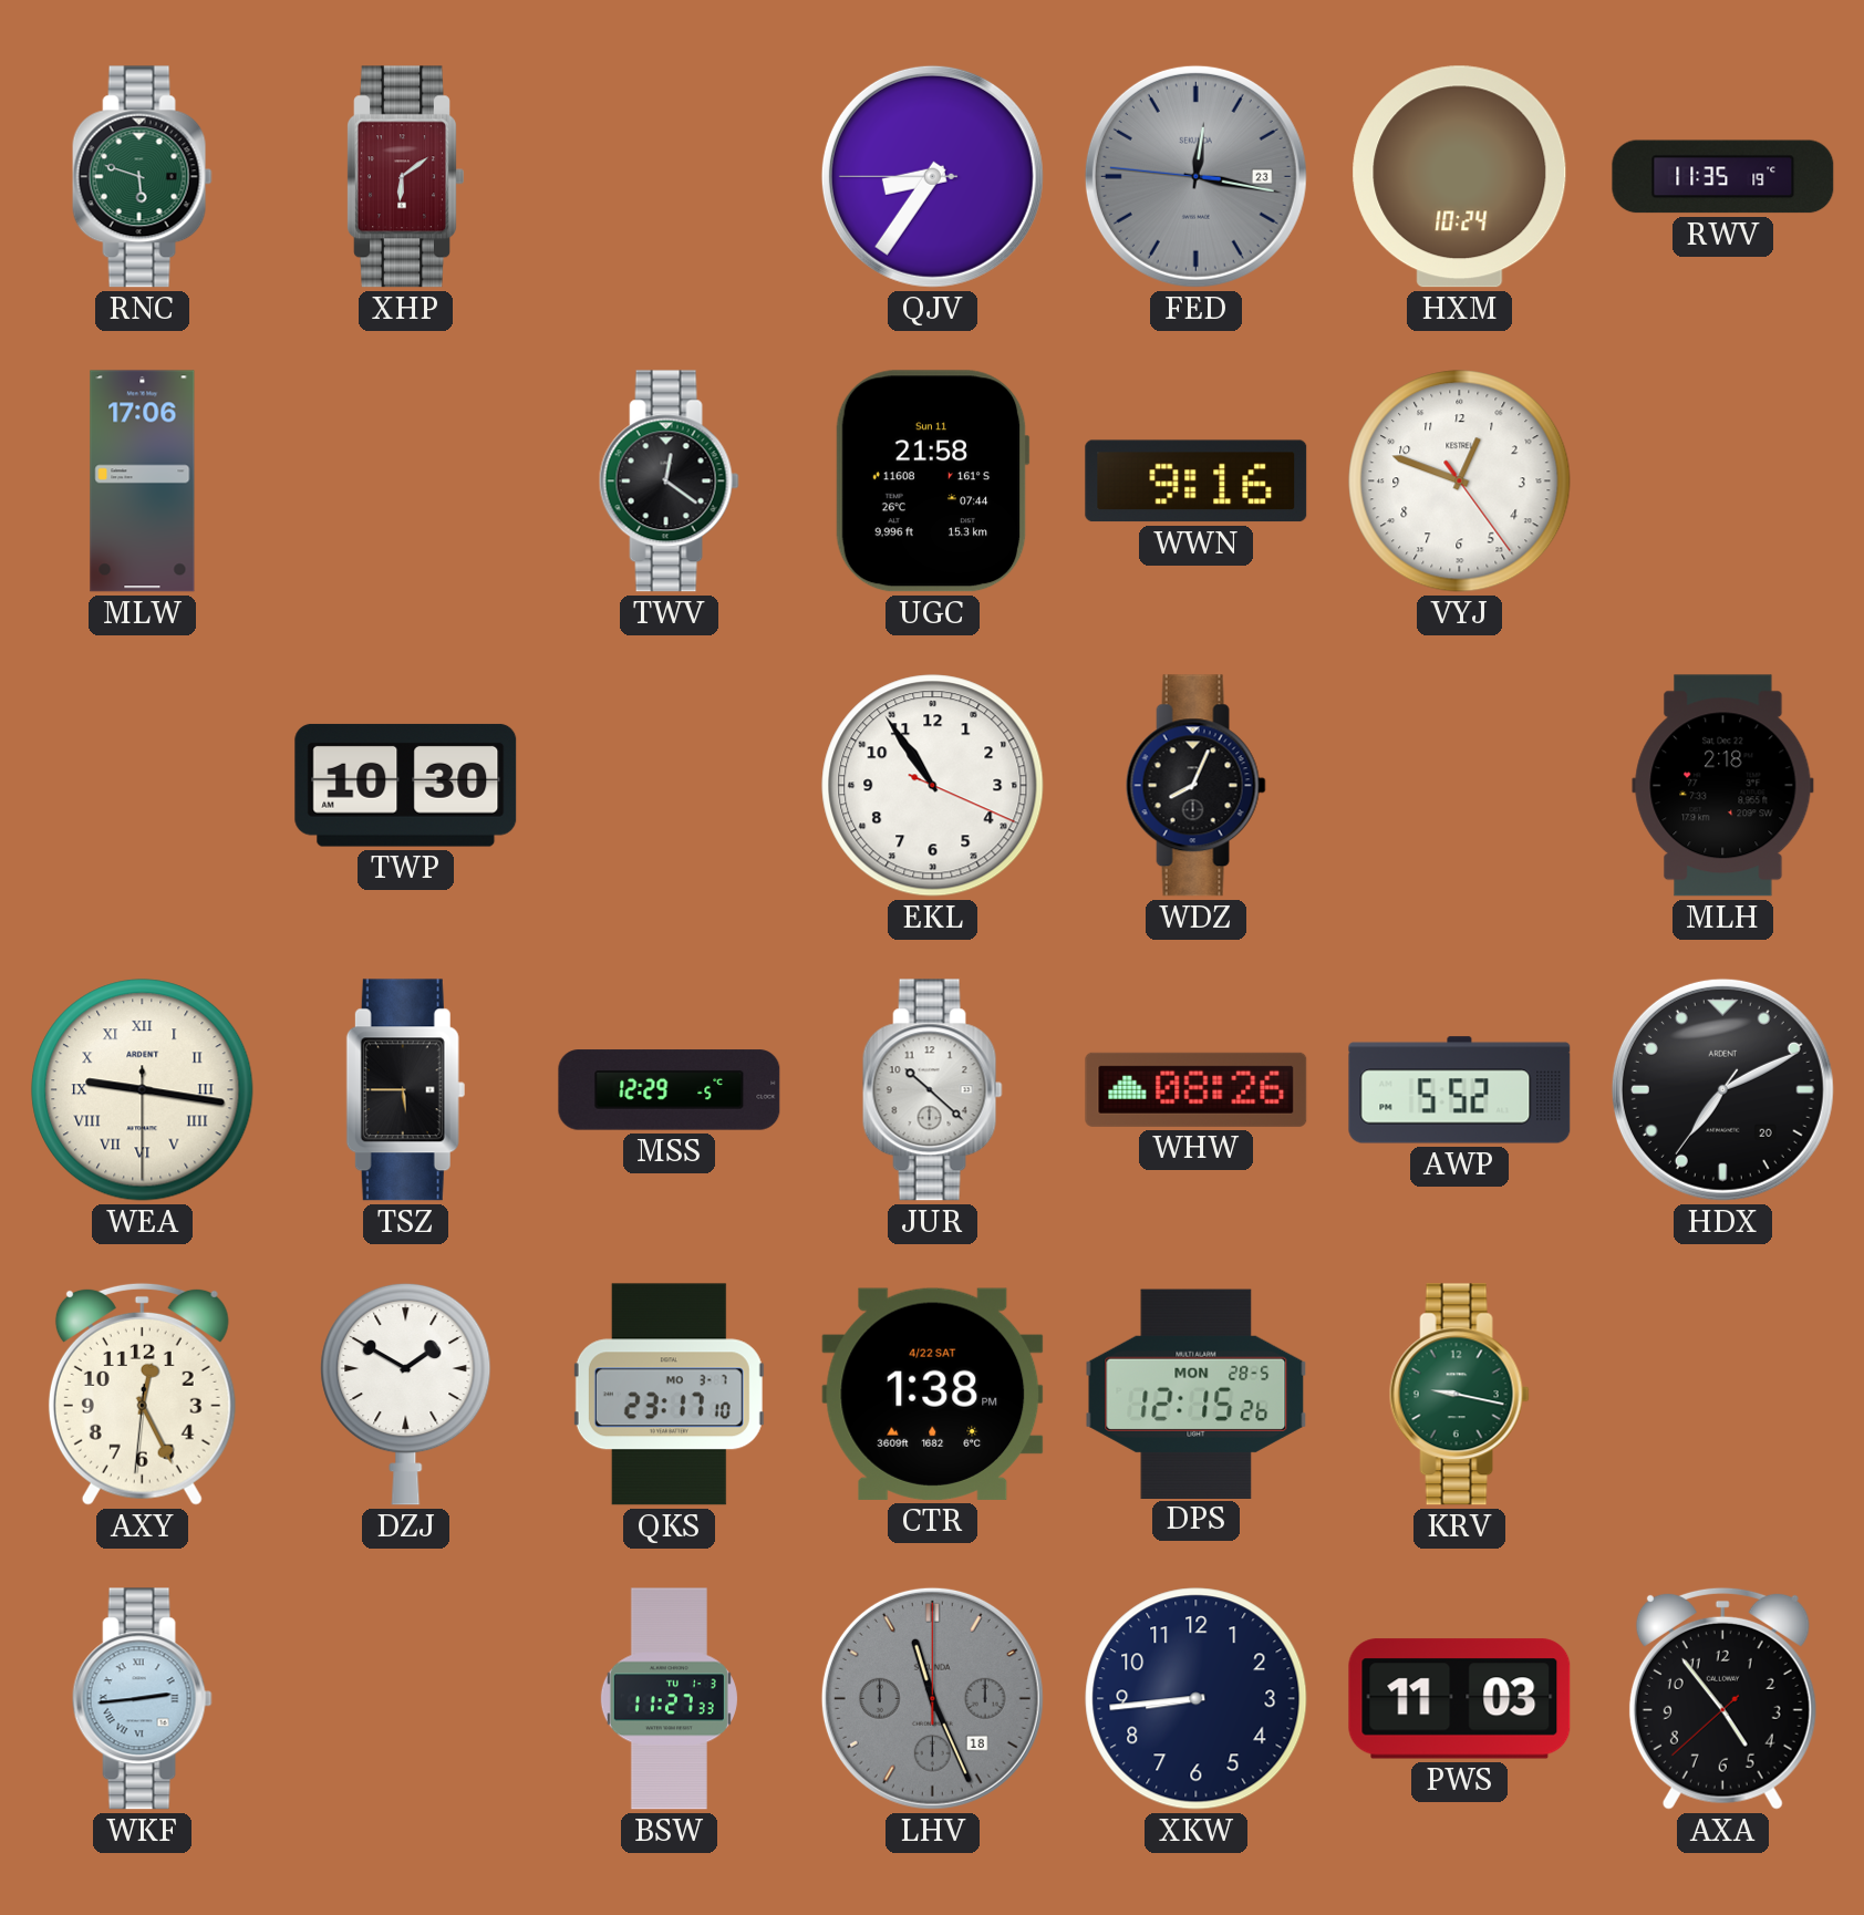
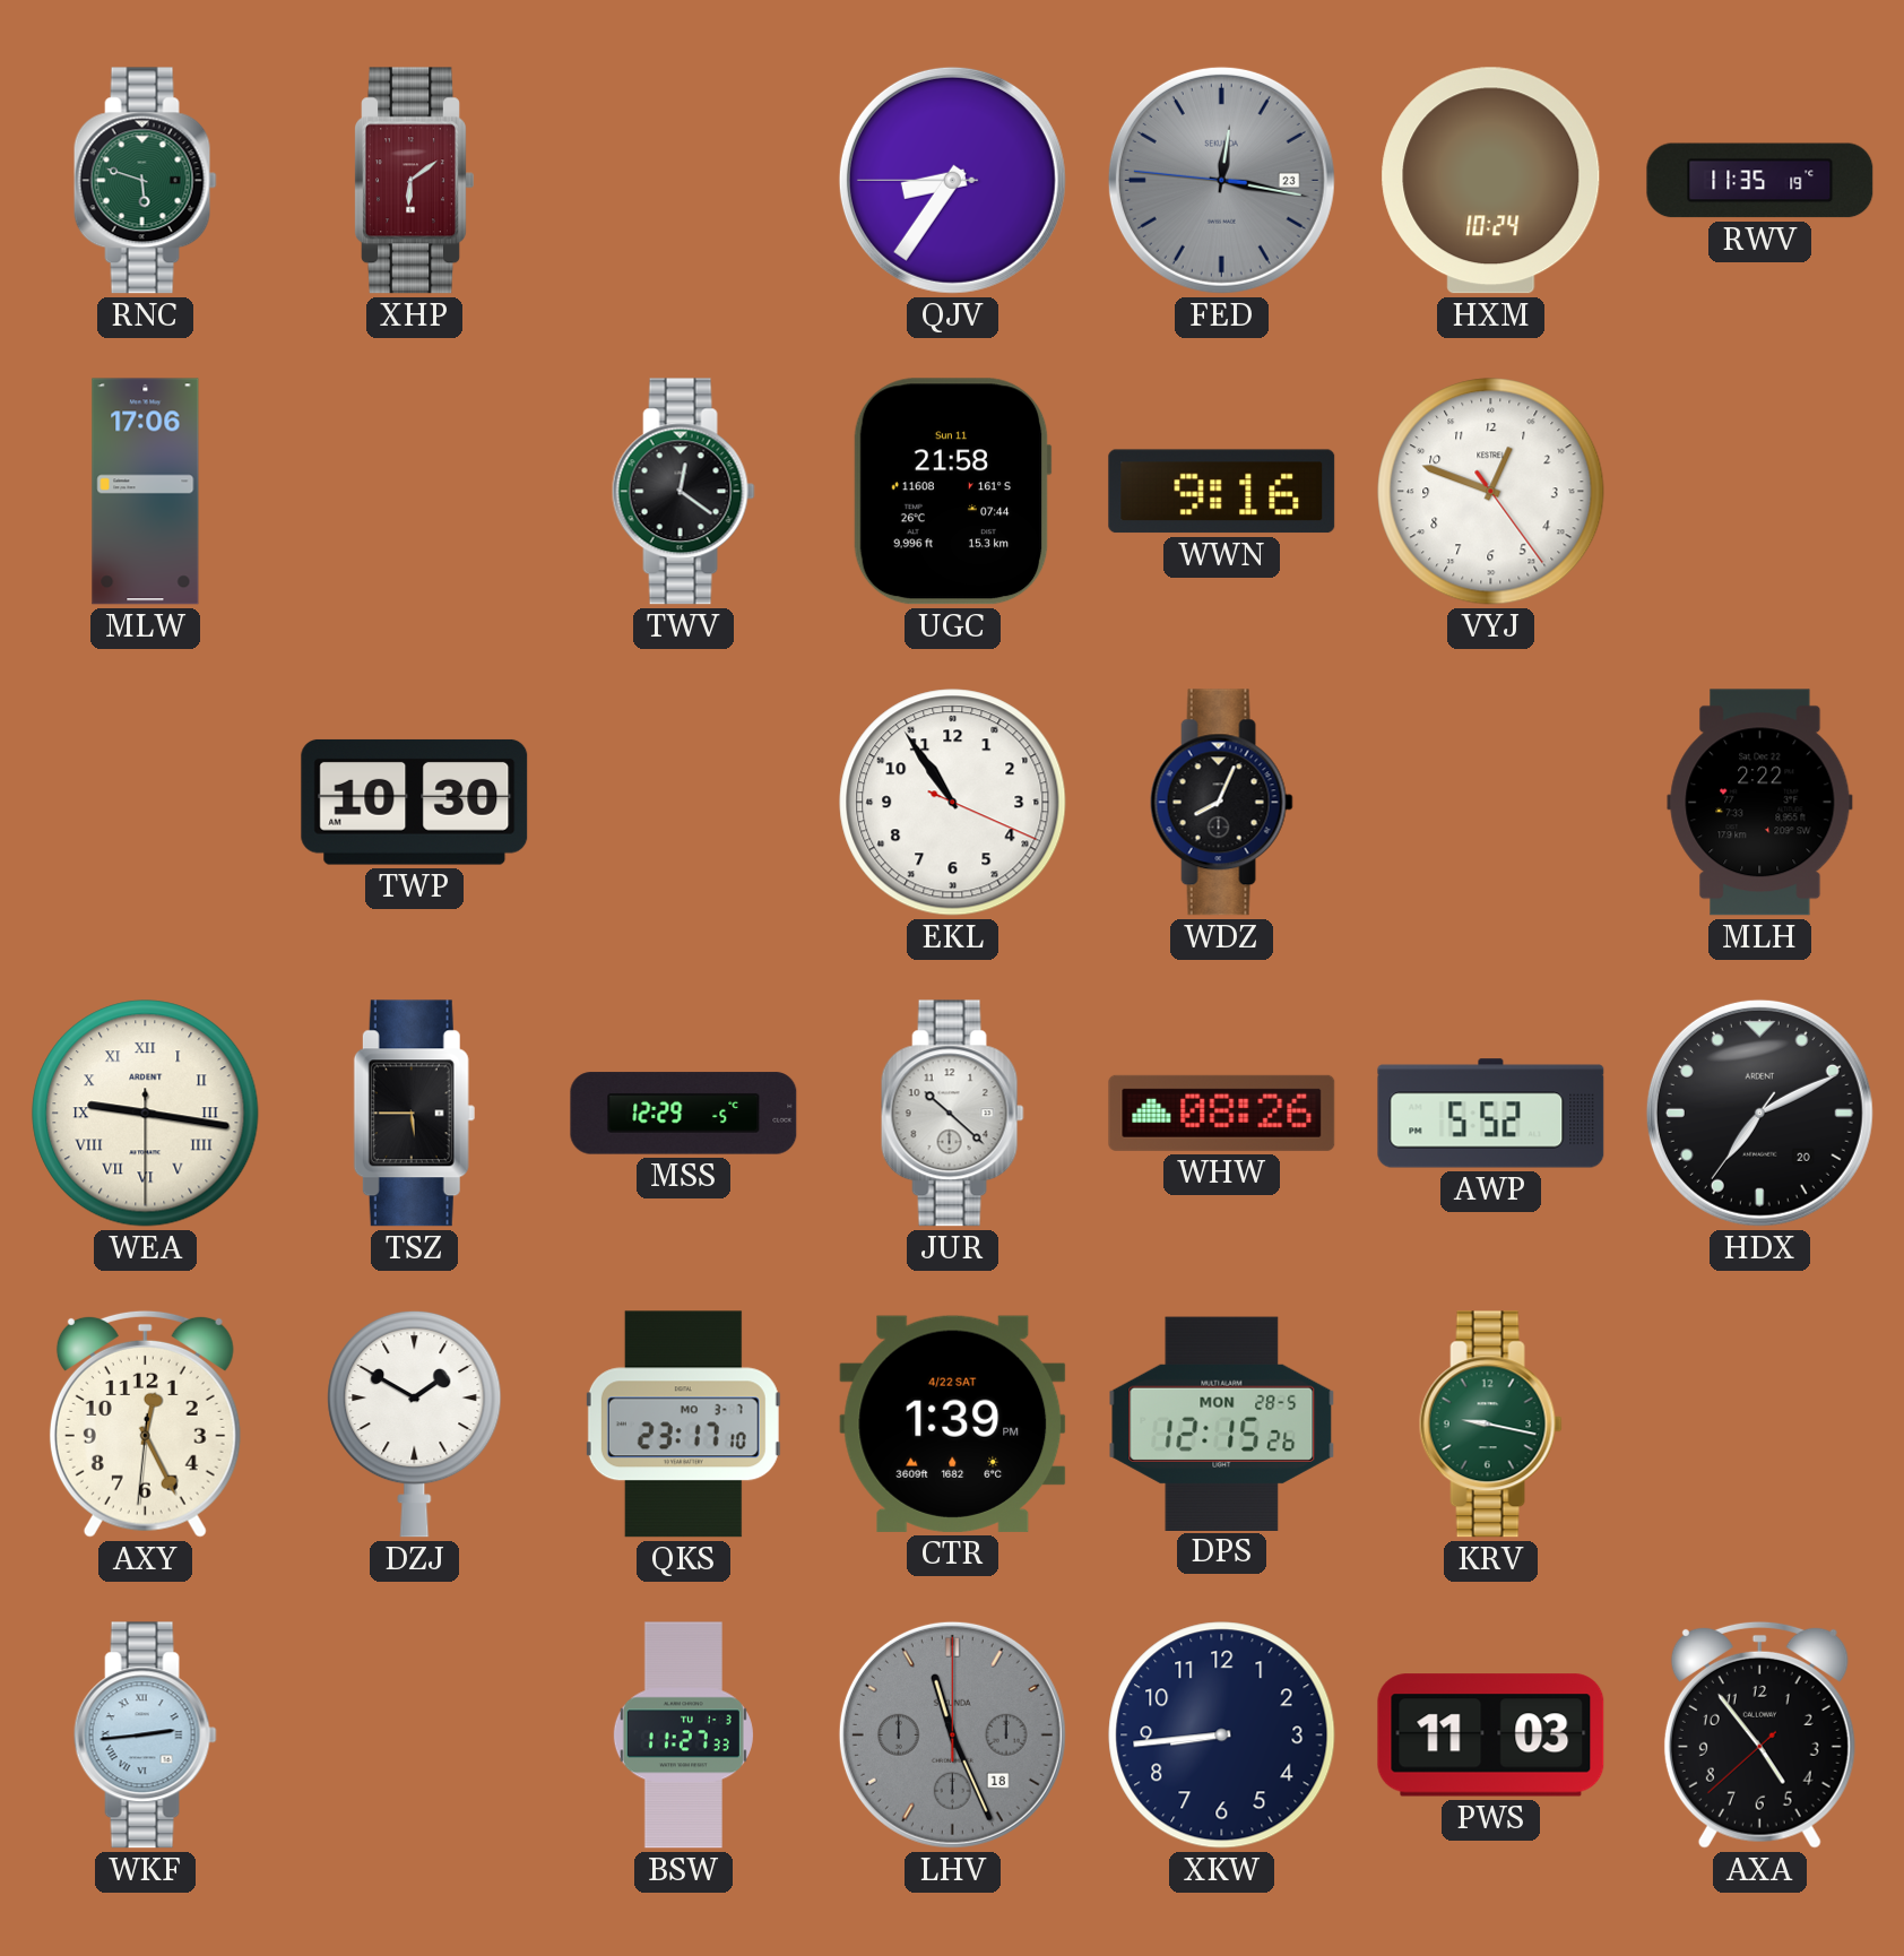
MLH: 2:18 -> 2:22 (1760, 803)
CTR: 1:38 -> 1:39 (953, 1423)
